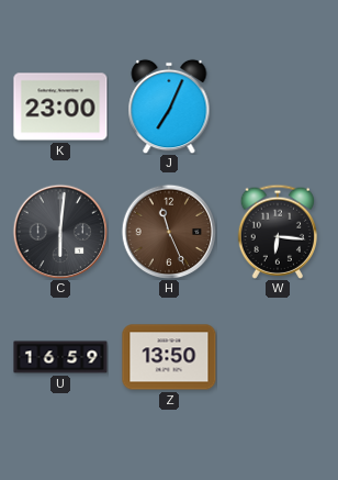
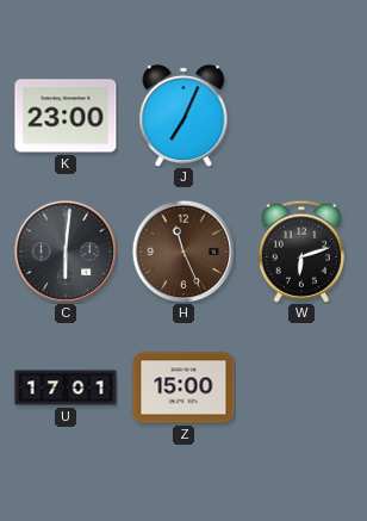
W: 6:16 -> 6:12 (301, 252)
U: 16:59 -> 17:01 (66, 387)
Z: 13:50 -> 15:00 (183, 387)
